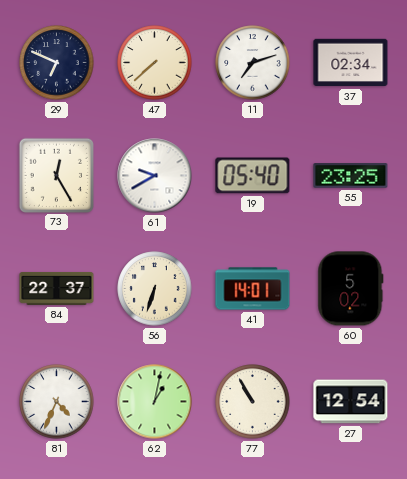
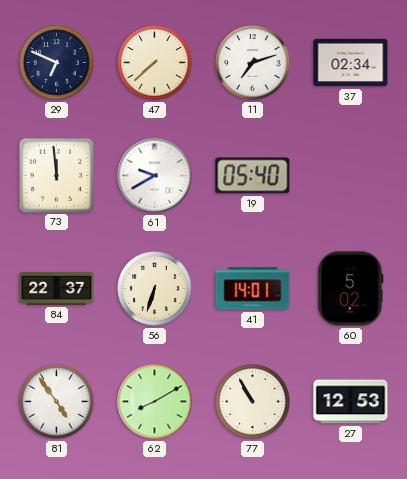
73: 12:25 -> 11:59 (56, 175)
55: 23:25 -> none (351, 176)
81: 4:34 -> 4:54 (57, 402)
62: 1:02 -> 8:10 (155, 402)
27: 12:54 -> 12:53 (351, 402)
